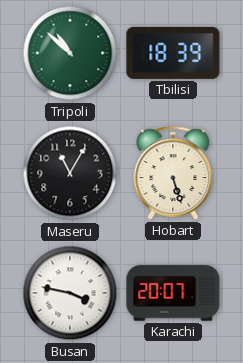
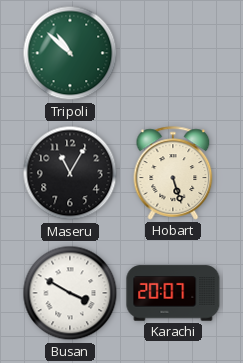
Tbilisi: 18:39 -> none (173, 53)
Busan: 3:47 -> 3:50 (70, 293)
